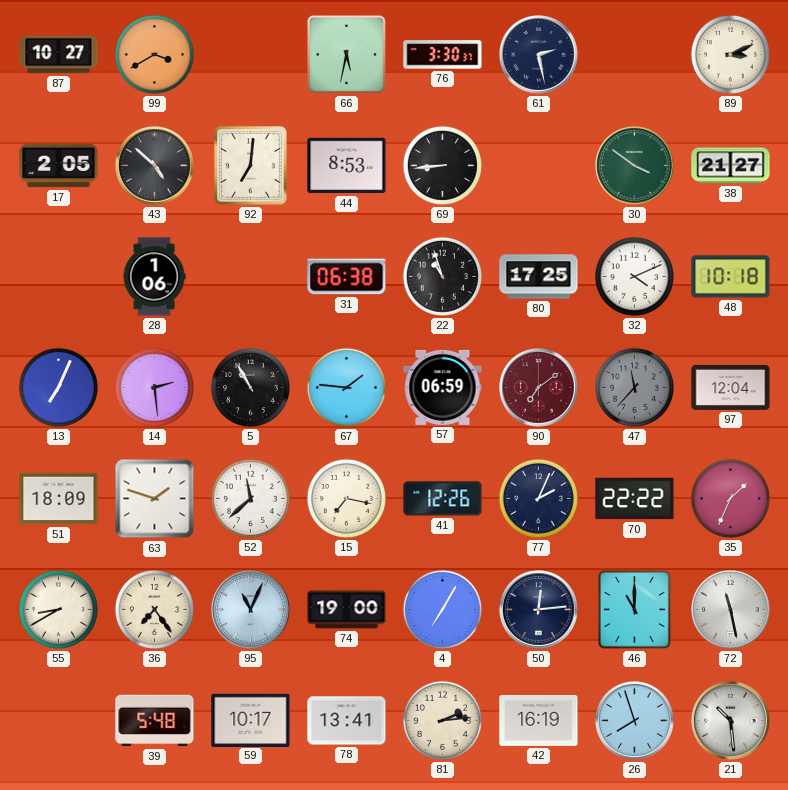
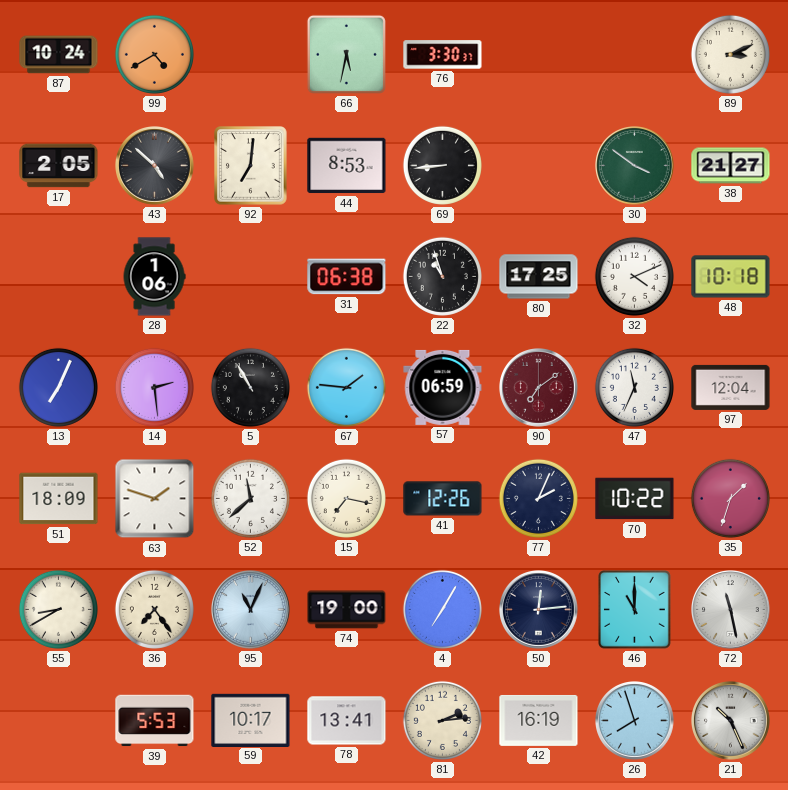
87: 10:27 -> 10:24 (59, 55)
99: 3:40 -> 4:40 (154, 54)
61: 2:28 -> none (539, 55)
47: 11:37 -> 11:34 (634, 387)
47 dial: grey -> white (634, 387)
70: 22:22 -> 10:22 (635, 499)
35: 1:34 -> 1:33 (730, 498)
39: 5:48 -> 5:53 (155, 721)
21: 10:29 -> 10:26 (731, 721)
